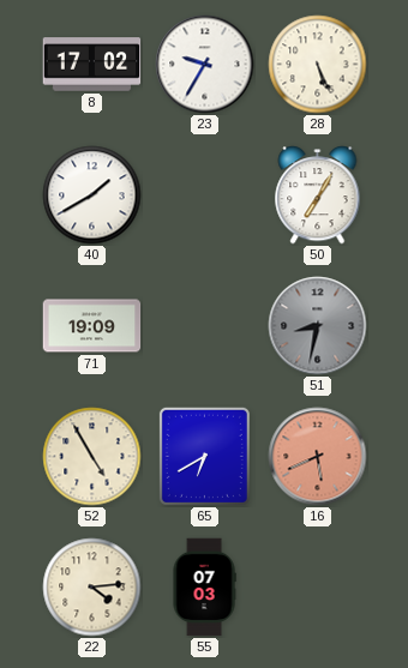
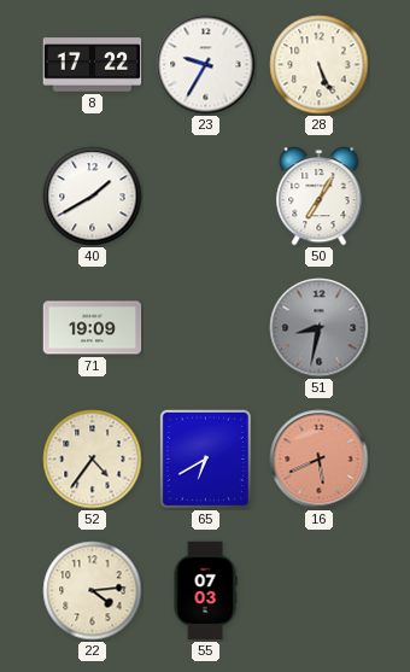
8: 17:02 -> 17:22 (93, 65)
52: 4:55 -> 4:36 (93, 460)
